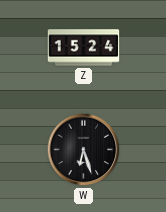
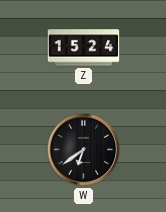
W: 6:27 -> 6:39 (84, 150)
